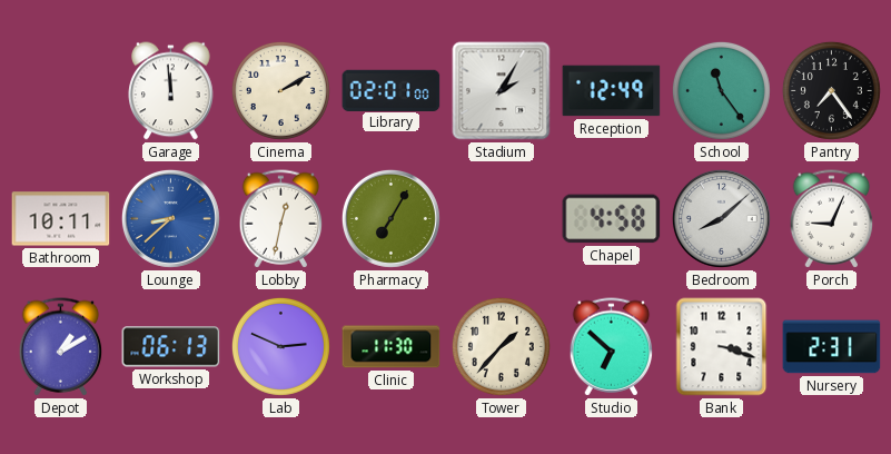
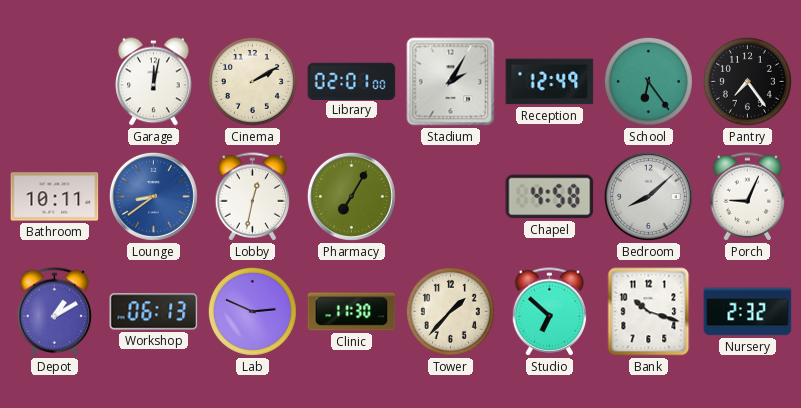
Garage: 11:59 -> 12:02 (154, 82)
School: 11:24 -> 6:24 (648, 81)
Lounge: 8:38 -> 8:39 (153, 196)
Bank: 3:18 -> 10:18 (649, 312)
Nursery: 2:31 -> 2:32 (748, 312)
